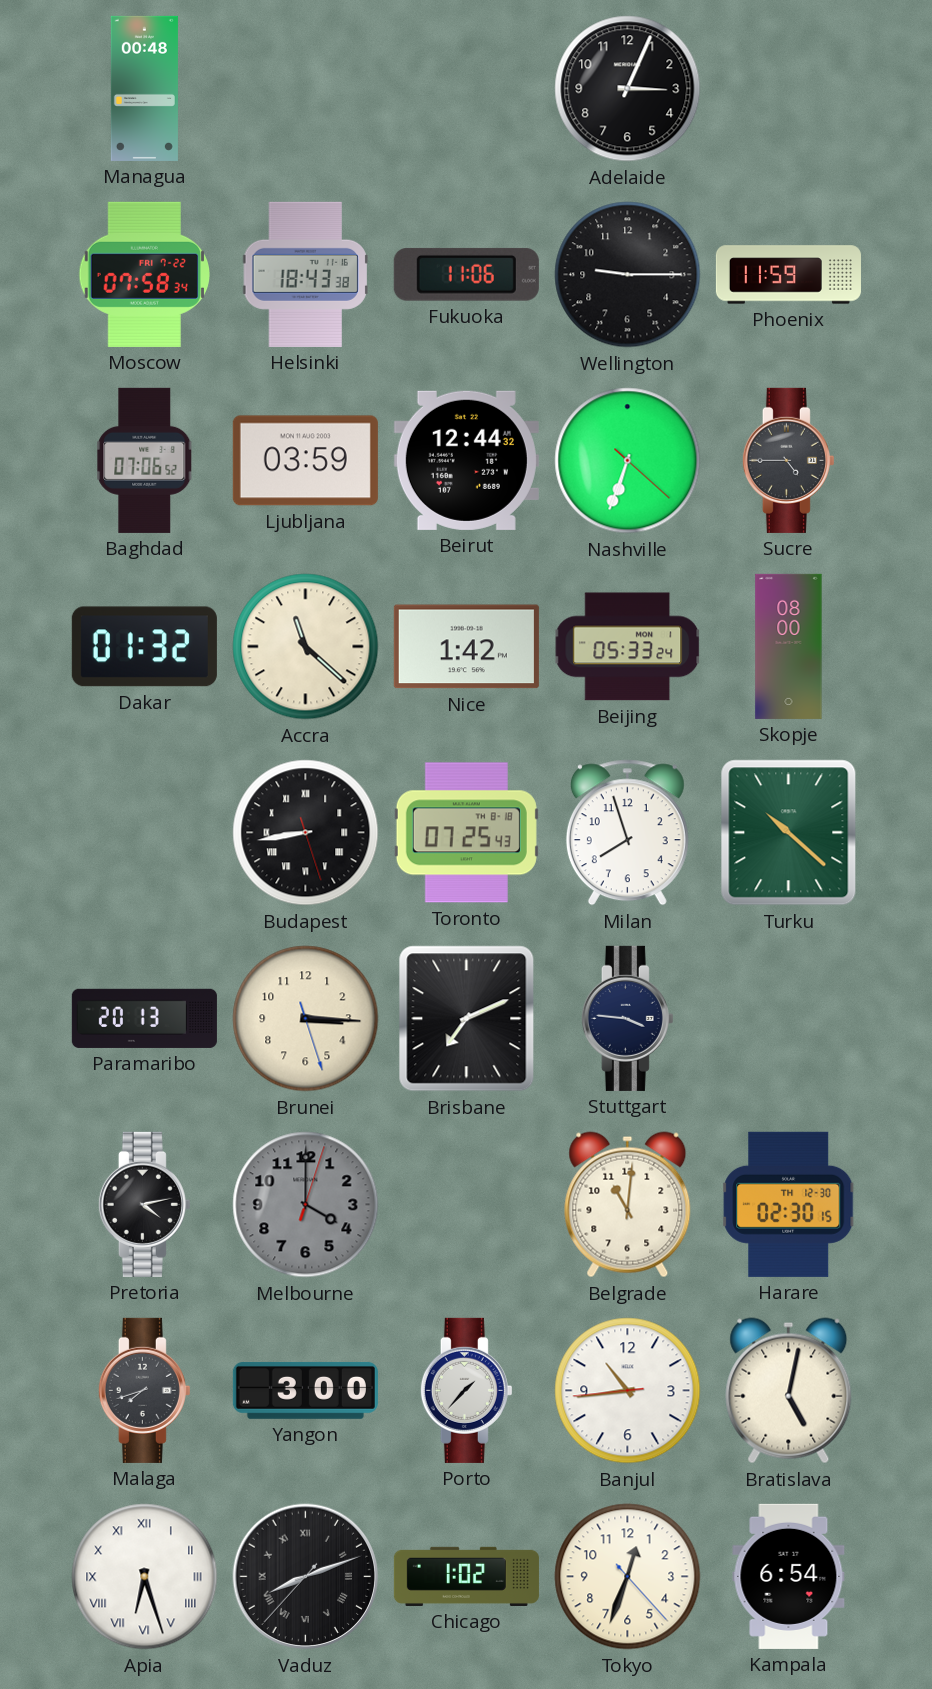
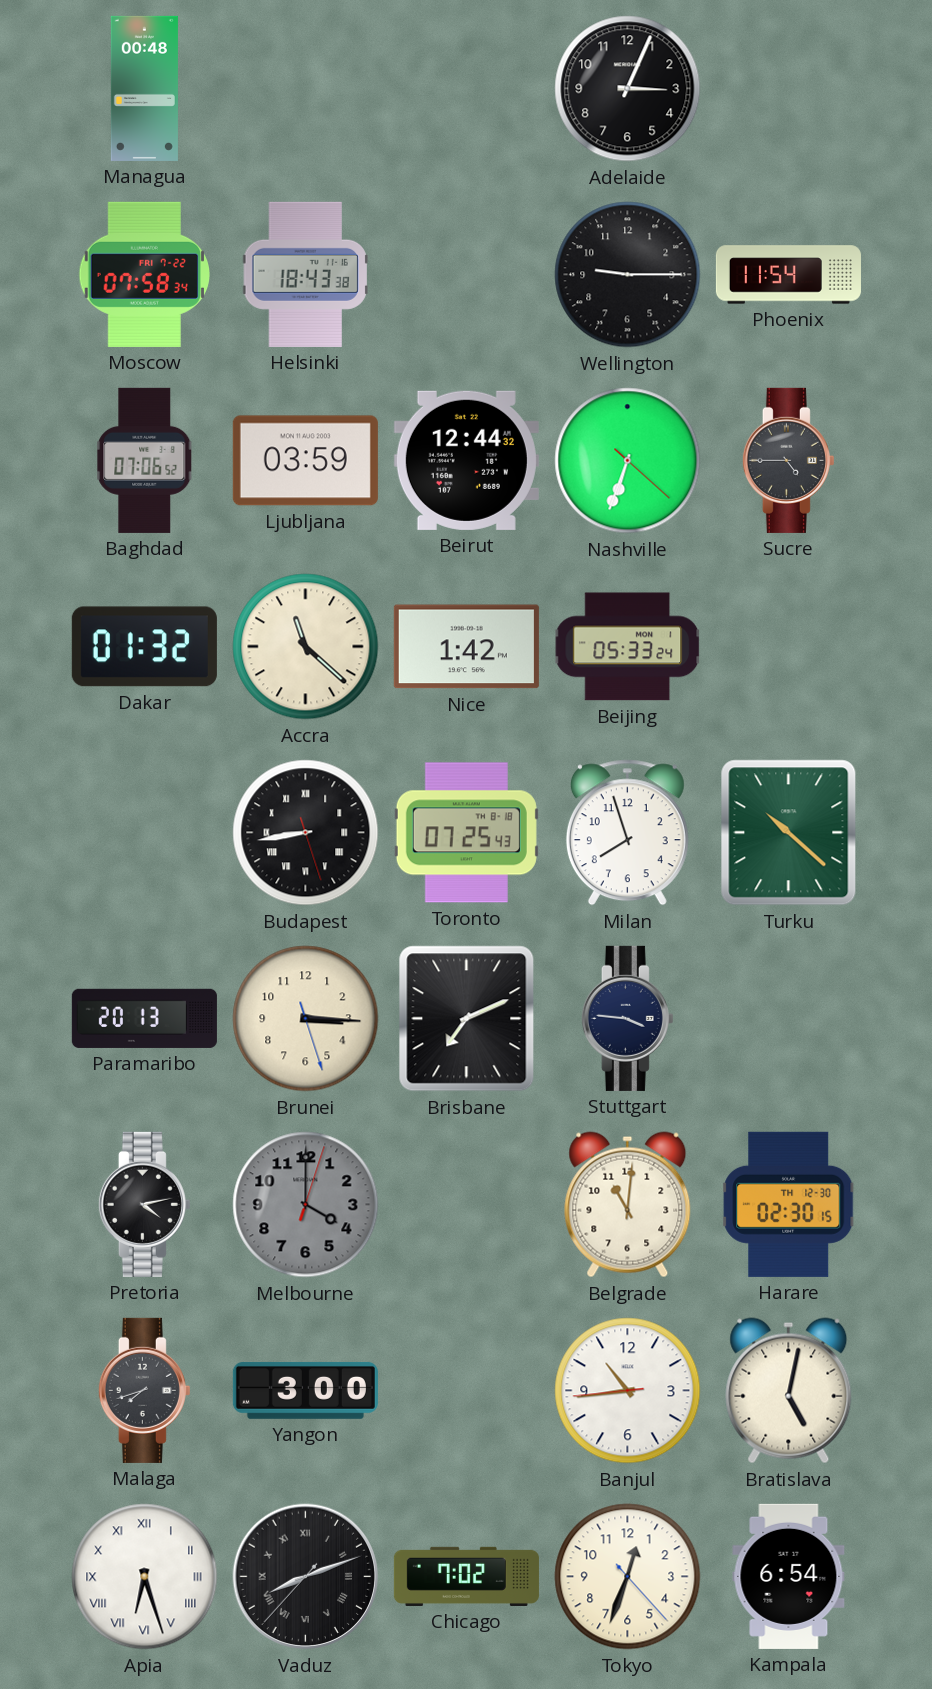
Fukuoka: 11:06 -> none (466, 274)
Phoenix: 11:59 -> 11:54 (788, 275)
Skopje: 08:00 -> none (789, 646)
Porto: 1:37 -> none (466, 1390)
Chicago: 1:02 -> 7:02 (466, 1576)
